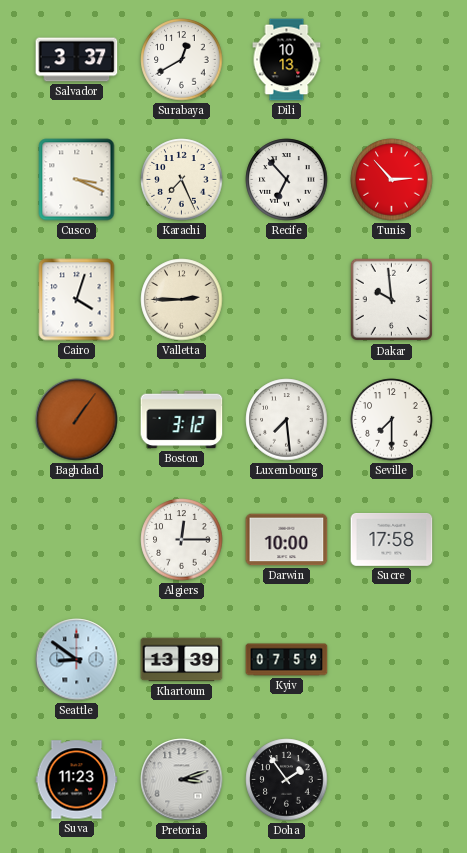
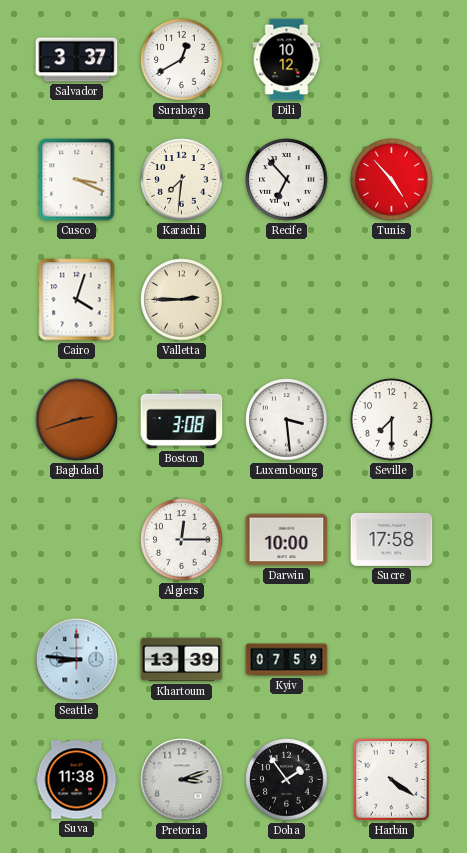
Dili: 10:13 -> 10:12 (287, 60)
Karachi: 7:26 -> 7:31 (182, 180)
Tunis: 2:53 -> 4:53 (392, 180)
Dakar: 9:59 -> none (392, 300)
Baghdad: 1:06 -> 2:42 (77, 420)
Boston: 3:12 -> 3:08 (182, 420)
Luxembourg: 7:29 -> 3:29 (287, 420)
Seattle: 8:51 -> 8:46 (77, 660)
Suva: 11:23 -> 11:38 (77, 780)
Harbin: none -> 4:21 (391, 779)
